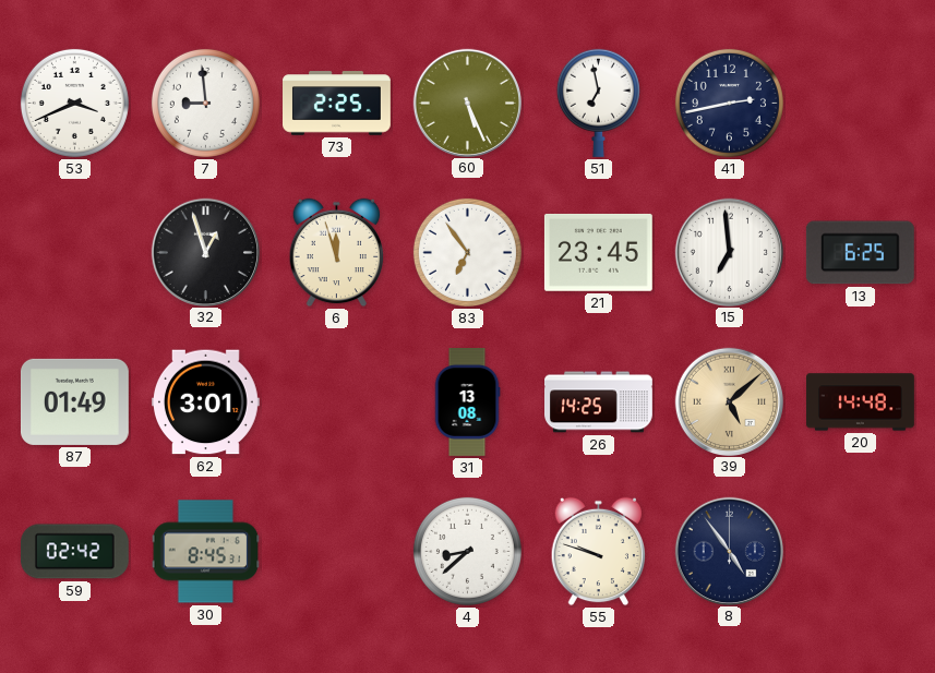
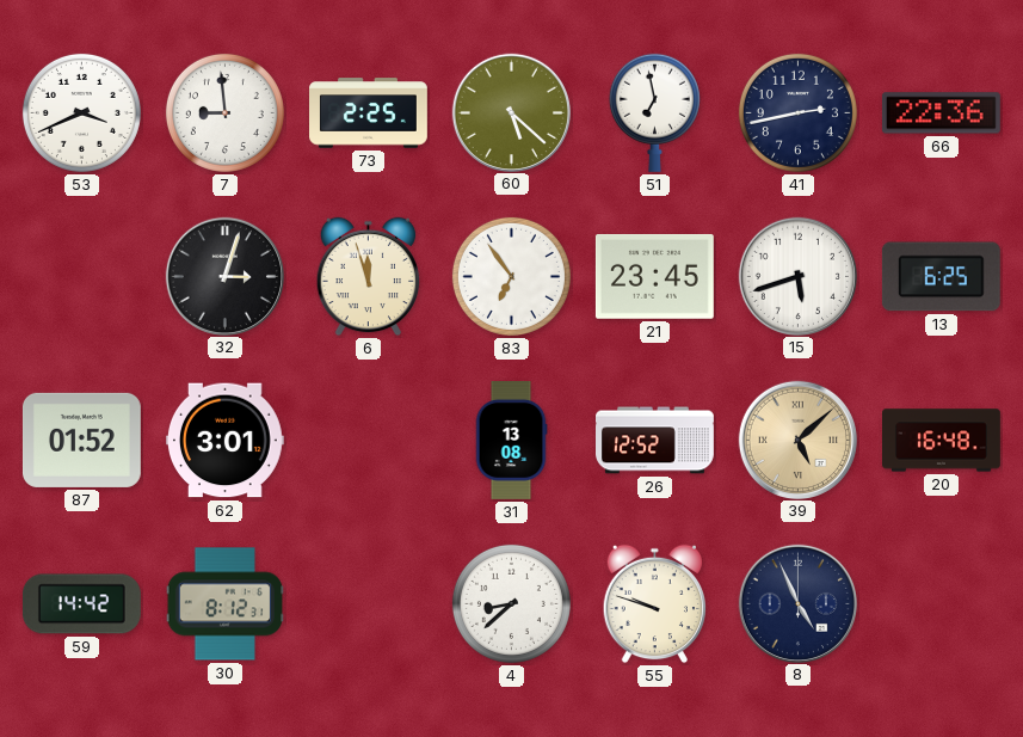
60: 5:26 -> 5:22 (511, 112)
66: none -> 22:36 (941, 113)
32: 12:57 -> 3:03 (224, 276)
15: 6:59 -> 5:42 (797, 276)
87: 01:49 -> 01:52 (81, 440)
26: 14:25 -> 12:52 (655, 441)
20: 14:48 -> 16:48 (942, 441)
59: 02:42 -> 14:42 (81, 604)
30: 8:45 -> 8:12 (226, 604)
8: 4:54 -> 4:56 (797, 603)
